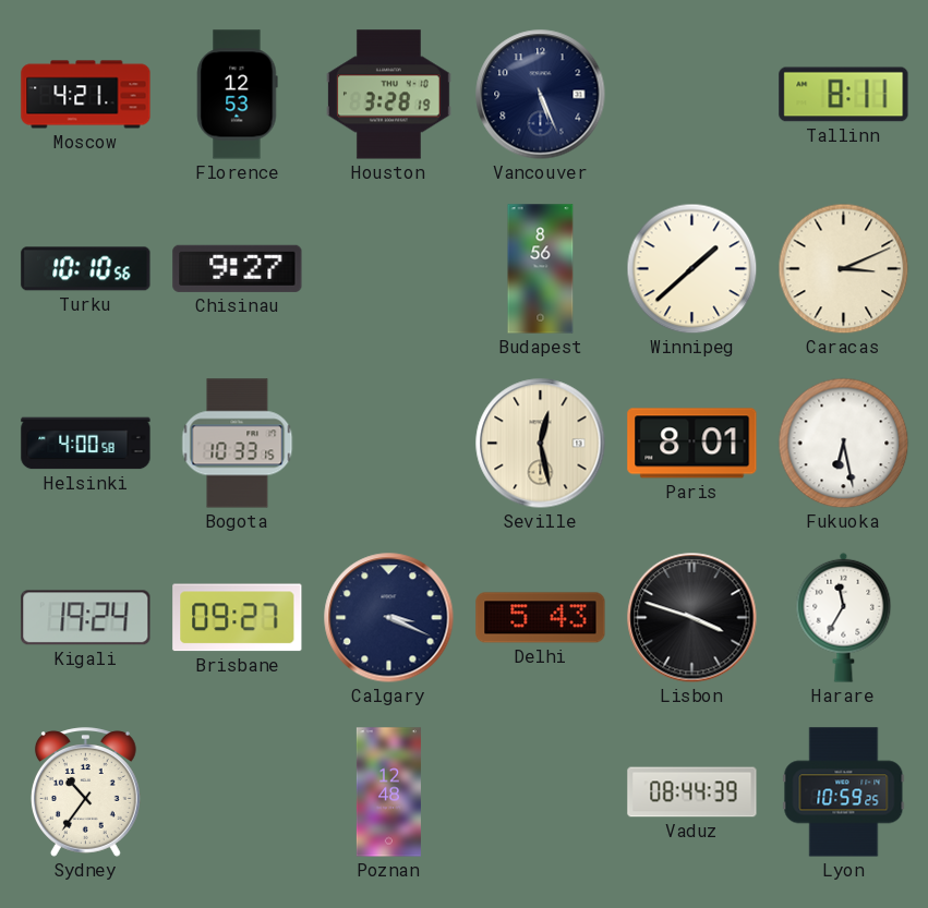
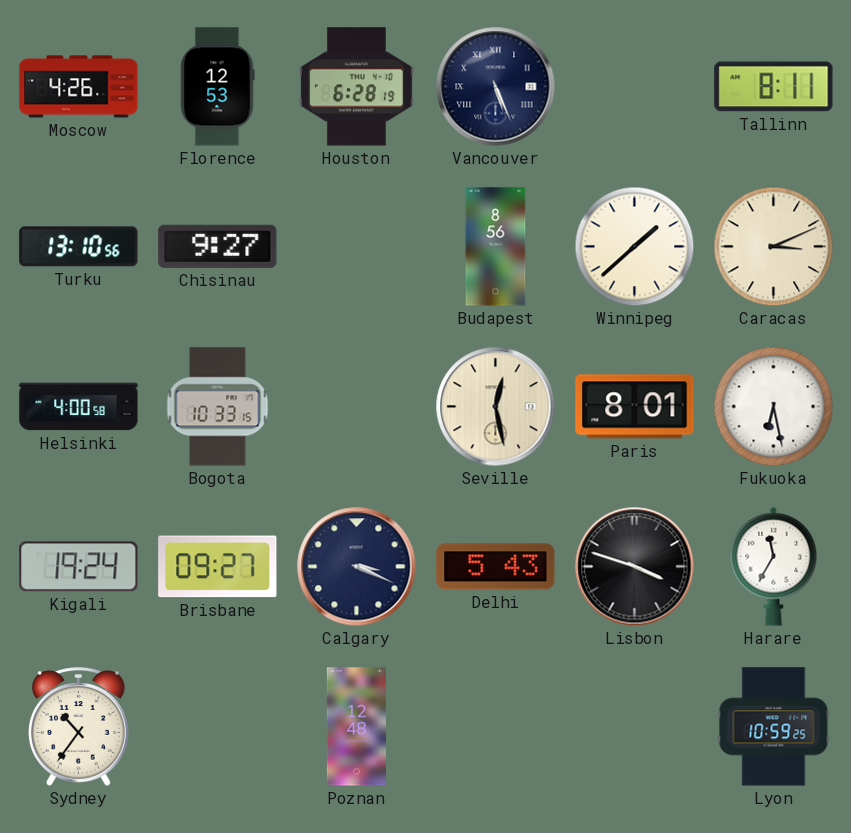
Moscow: 4:21 -> 4:26 (79, 87)
Houston: 3:28 -> 6:28 (357, 87)
Vancouver numerals: Arabic -> Roman (496, 87)
Turku: 10:10 -> 13:10 (79, 247)
Vaduz: 08:44 -> none (692, 792)
